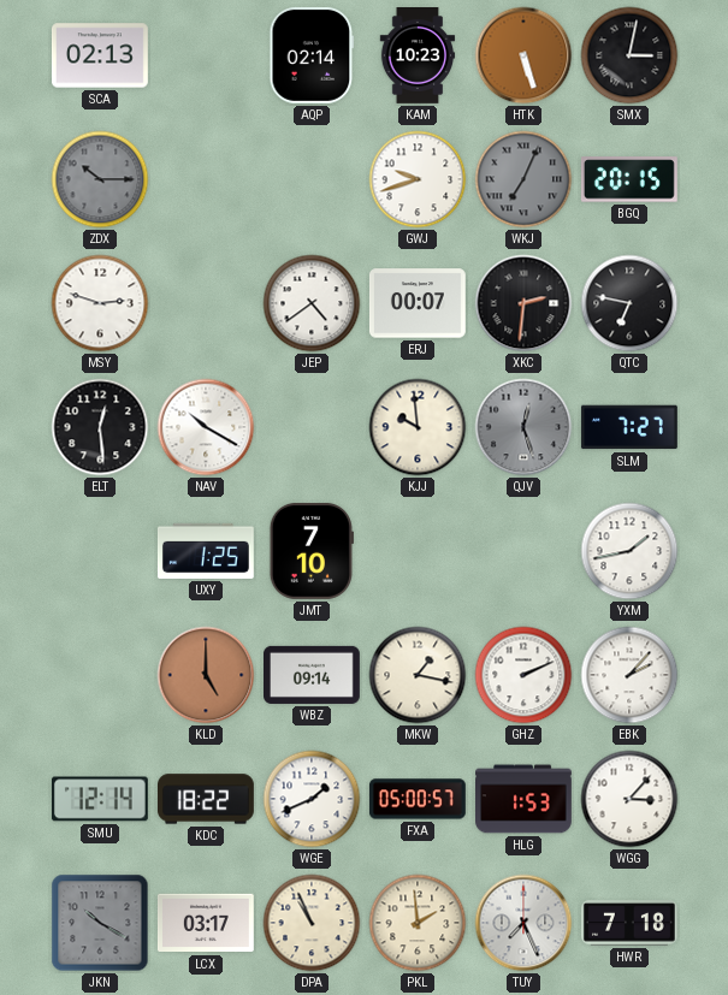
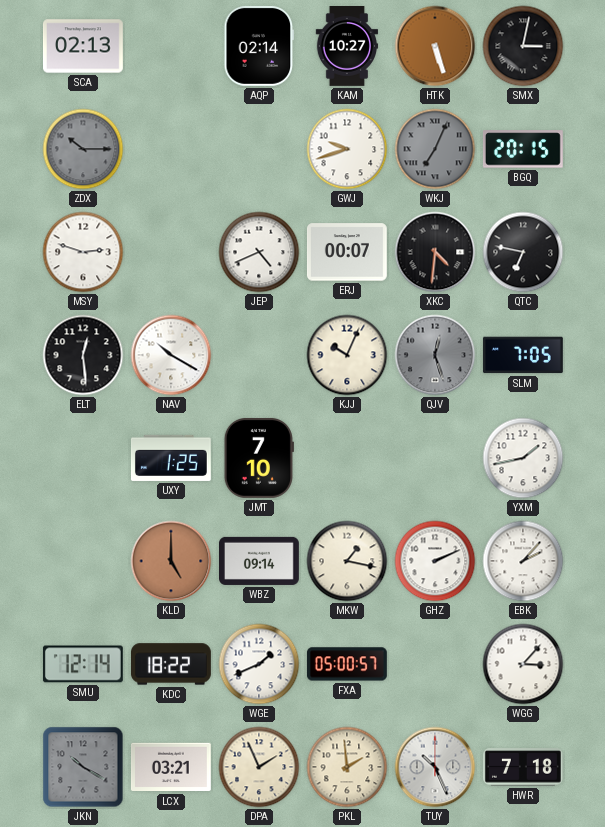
KAM: 10:23 -> 10:27 (347, 47)
JEP: 4:39 -> 4:41 (259, 252)
XKC: 2:31 -> 4:31 (435, 252)
KJJ: 9:59 -> 10:04 (347, 355)
SLM: 7:27 -> 7:05 (523, 355)
HLG: 1:53 -> none (525, 799)
LCX: 03:17 -> 03:21 (171, 767)
DPA: 10:56 -> 1:56 (259, 767)
TUY: 7:26 -> 10:26 (435, 767)
